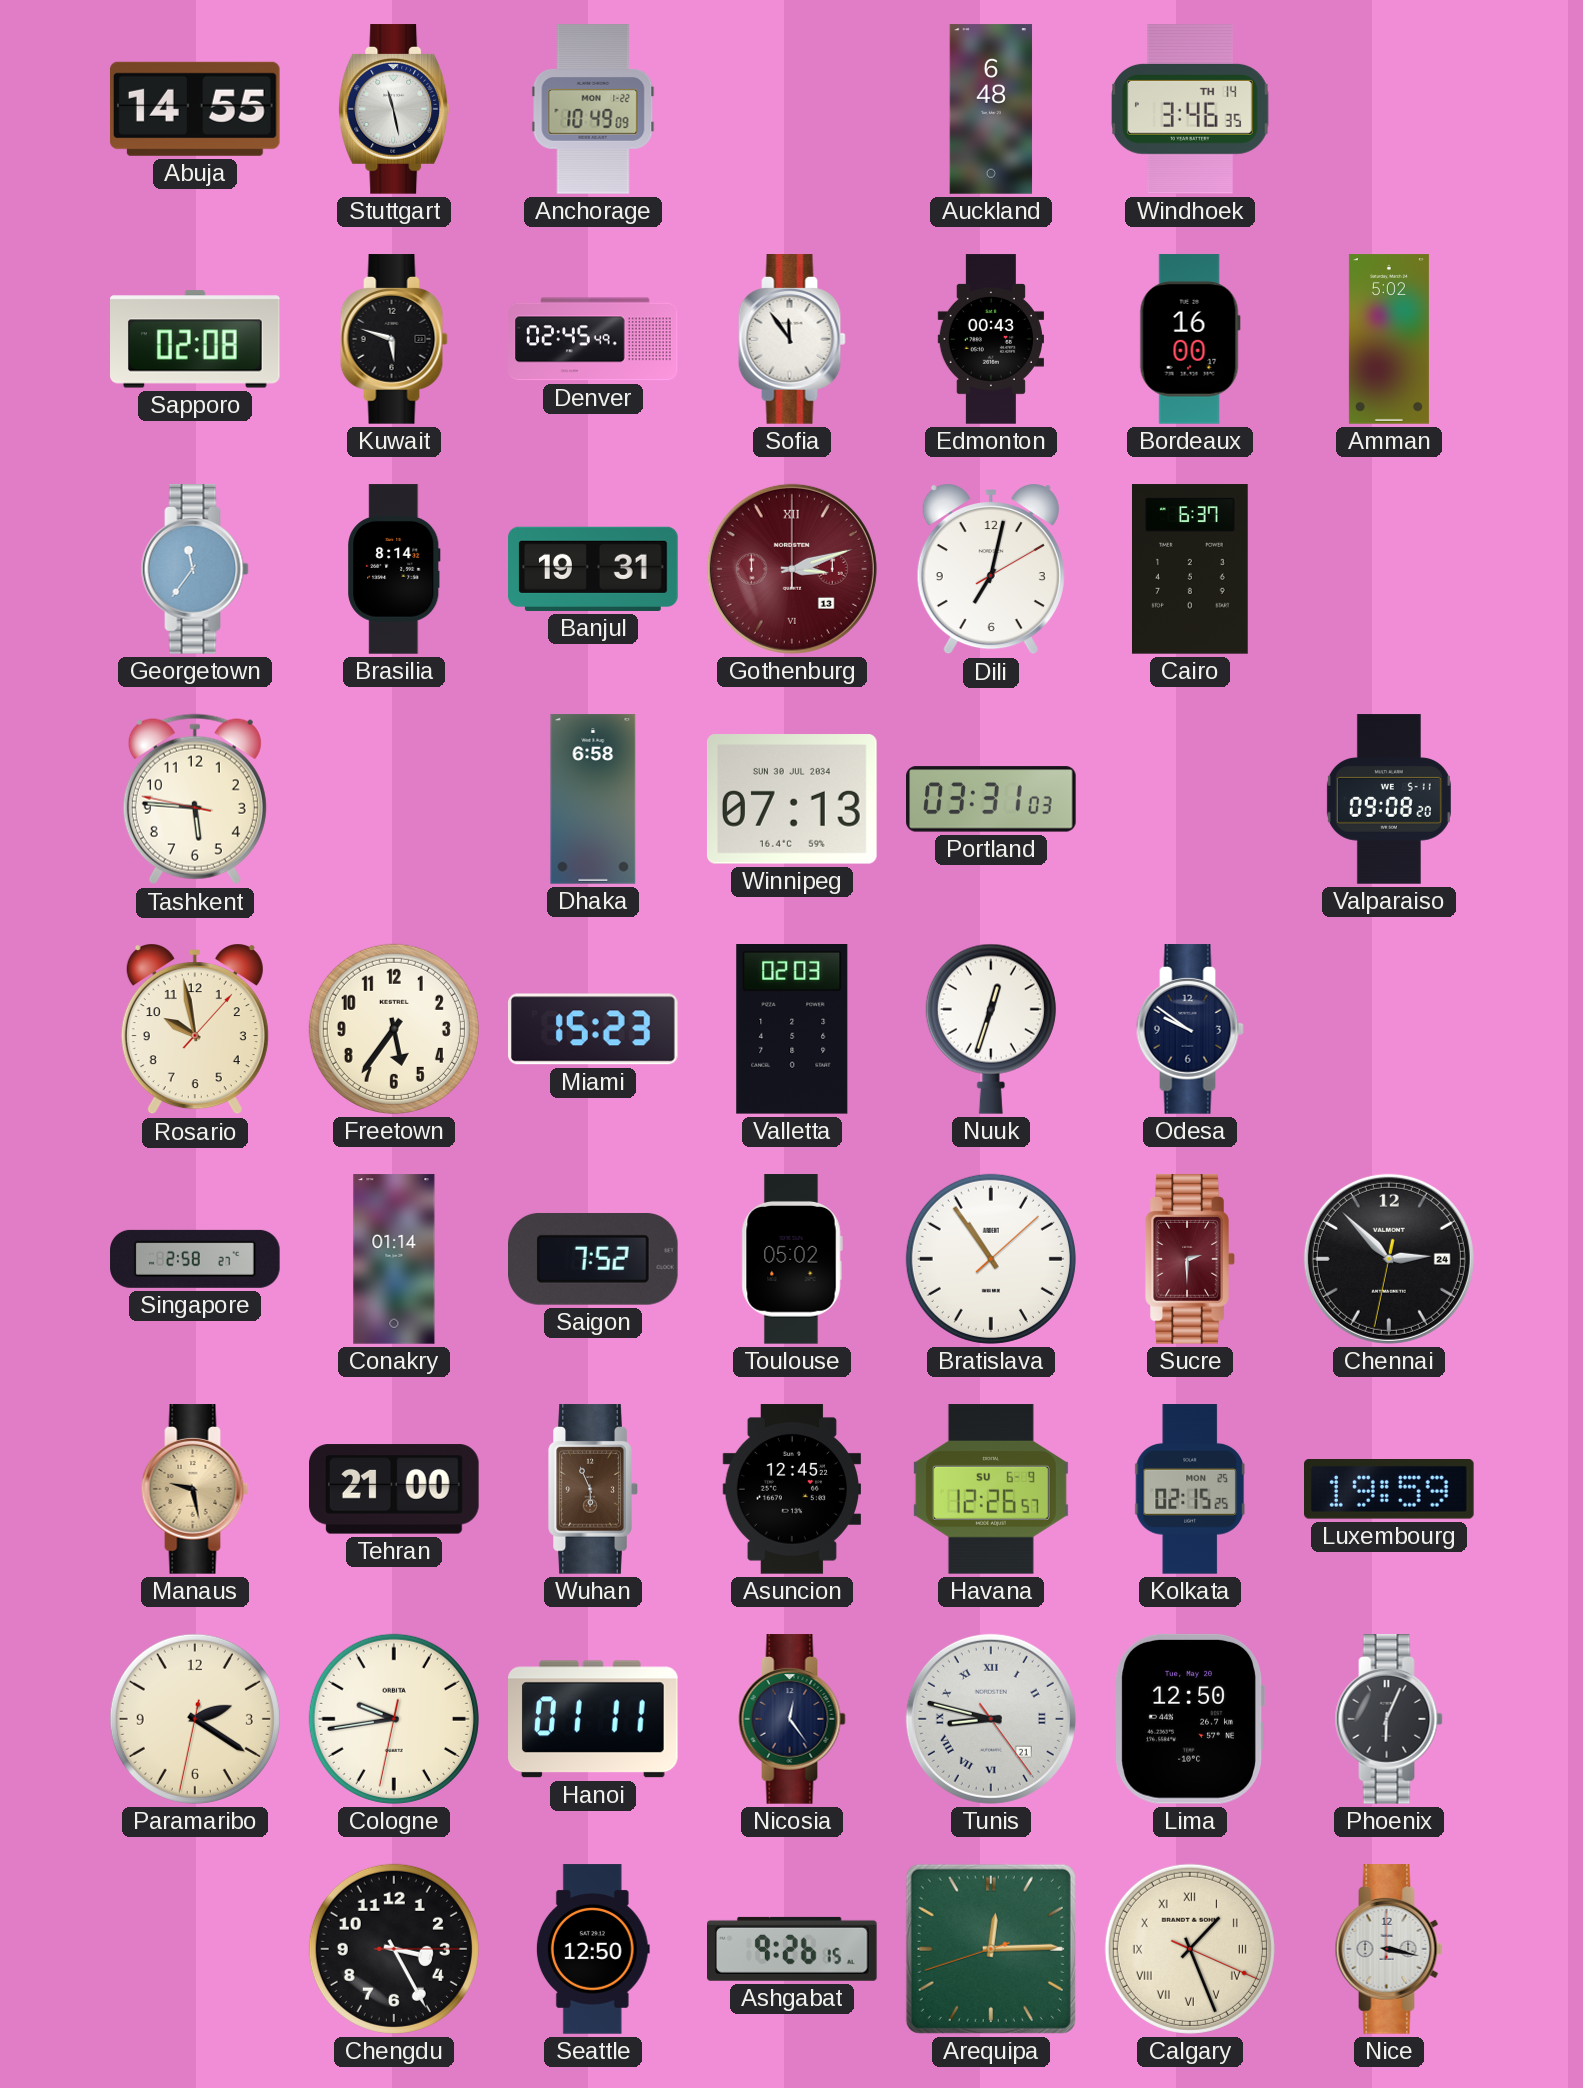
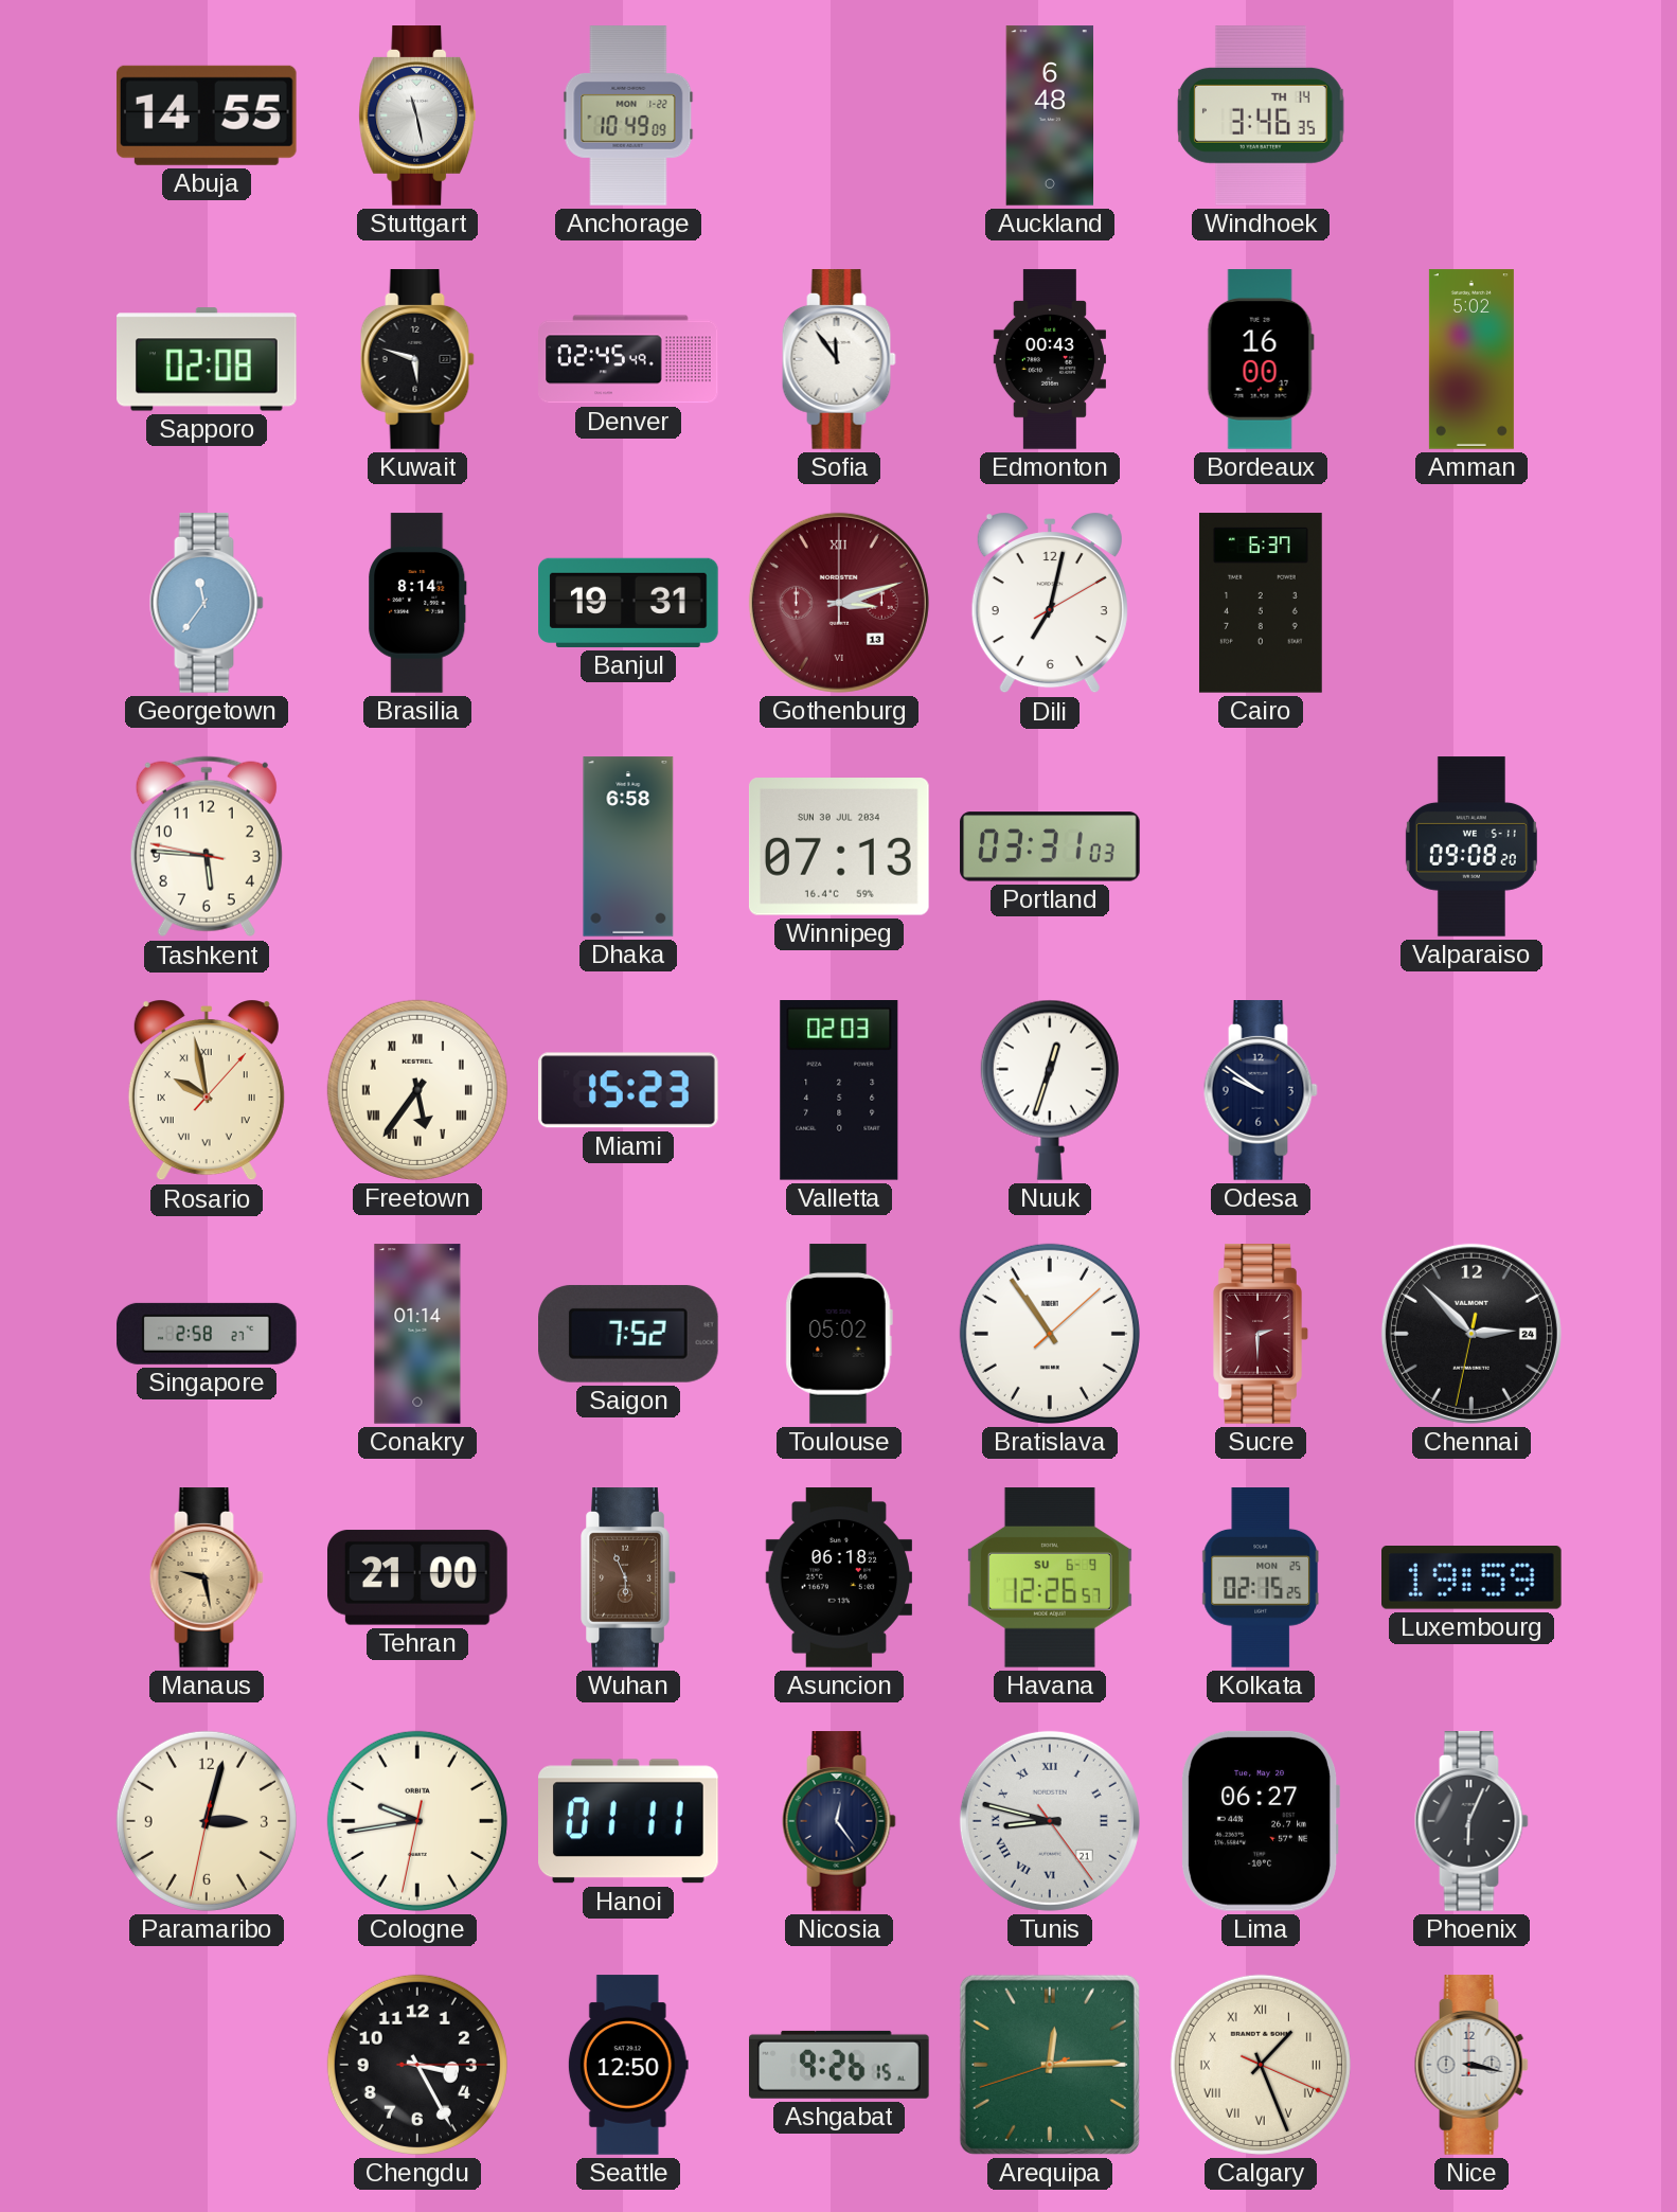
Rosario numerals: Arabic -> Roman (207, 1090)
Freetown numerals: Arabic -> Roman (417, 1090)
Asuncion: 12:45 -> 06:18 (839, 1577)
Paramaribo: 2:20 -> 3:02 (207, 1821)
Lima: 12:50 -> 06:27 (1261, 1821)
